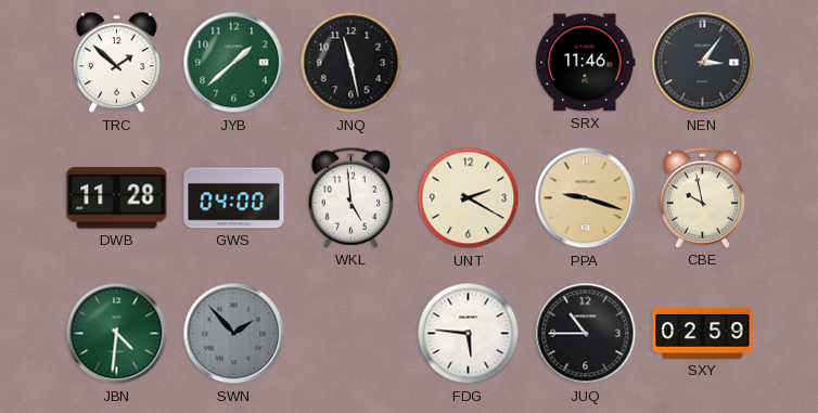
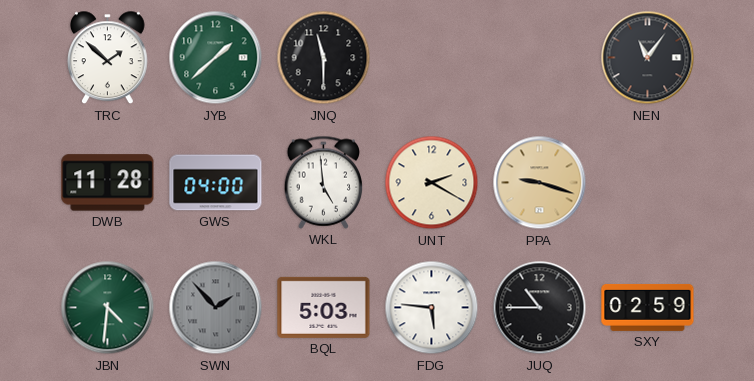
JNQ: 11:28 -> 11:30 (324, 58)
SRX: 11:46 -> none (586, 63)
NEN: 3:06 -> 11:06 (648, 58)
CBE: 9:58 -> none (703, 197)
BQL: none -> 5:03 (324, 307)
